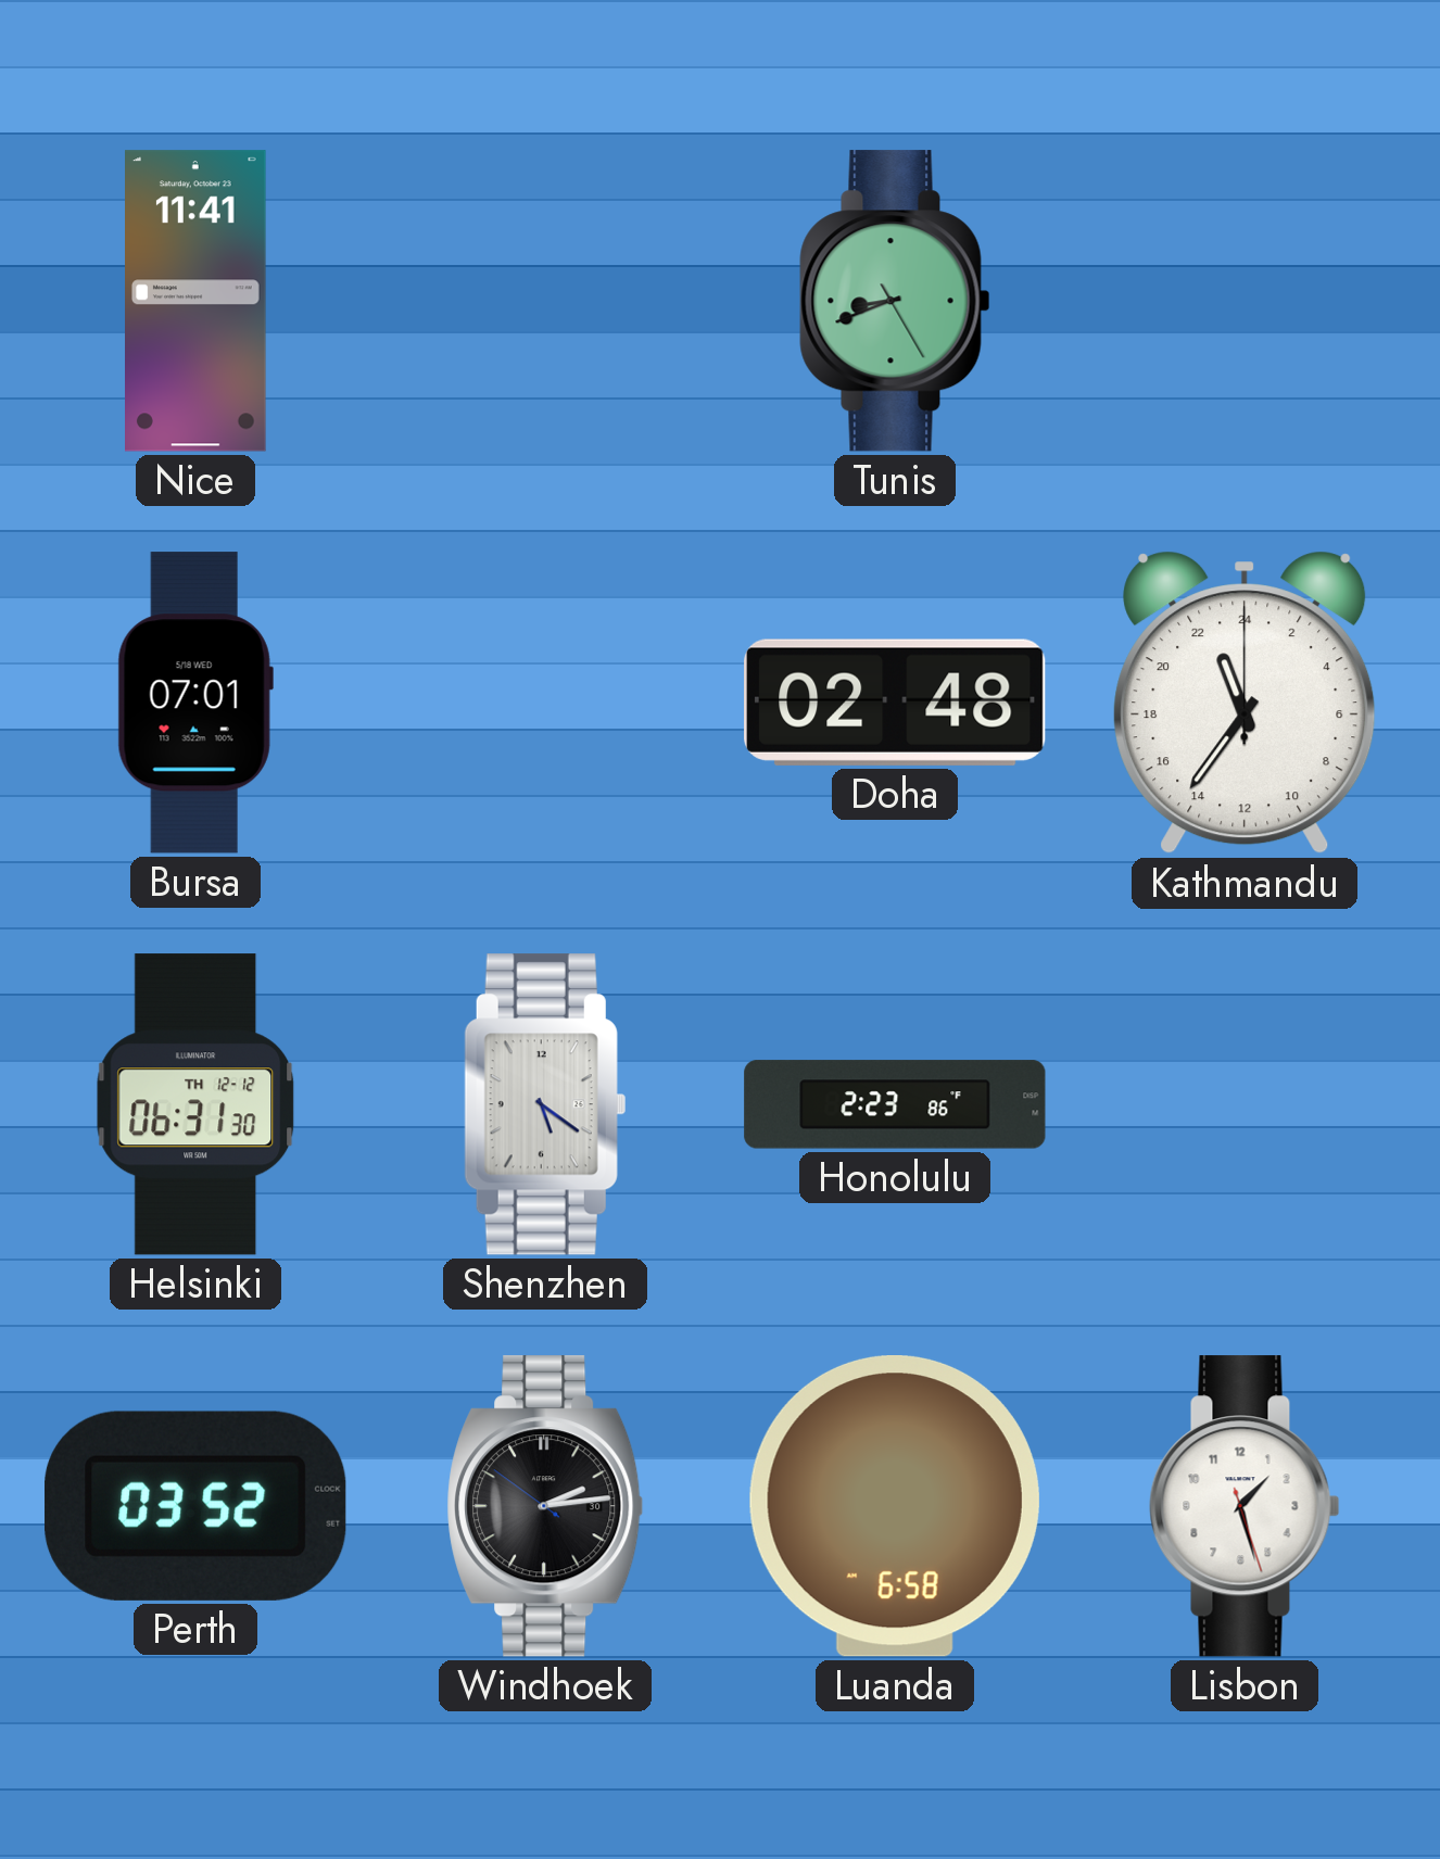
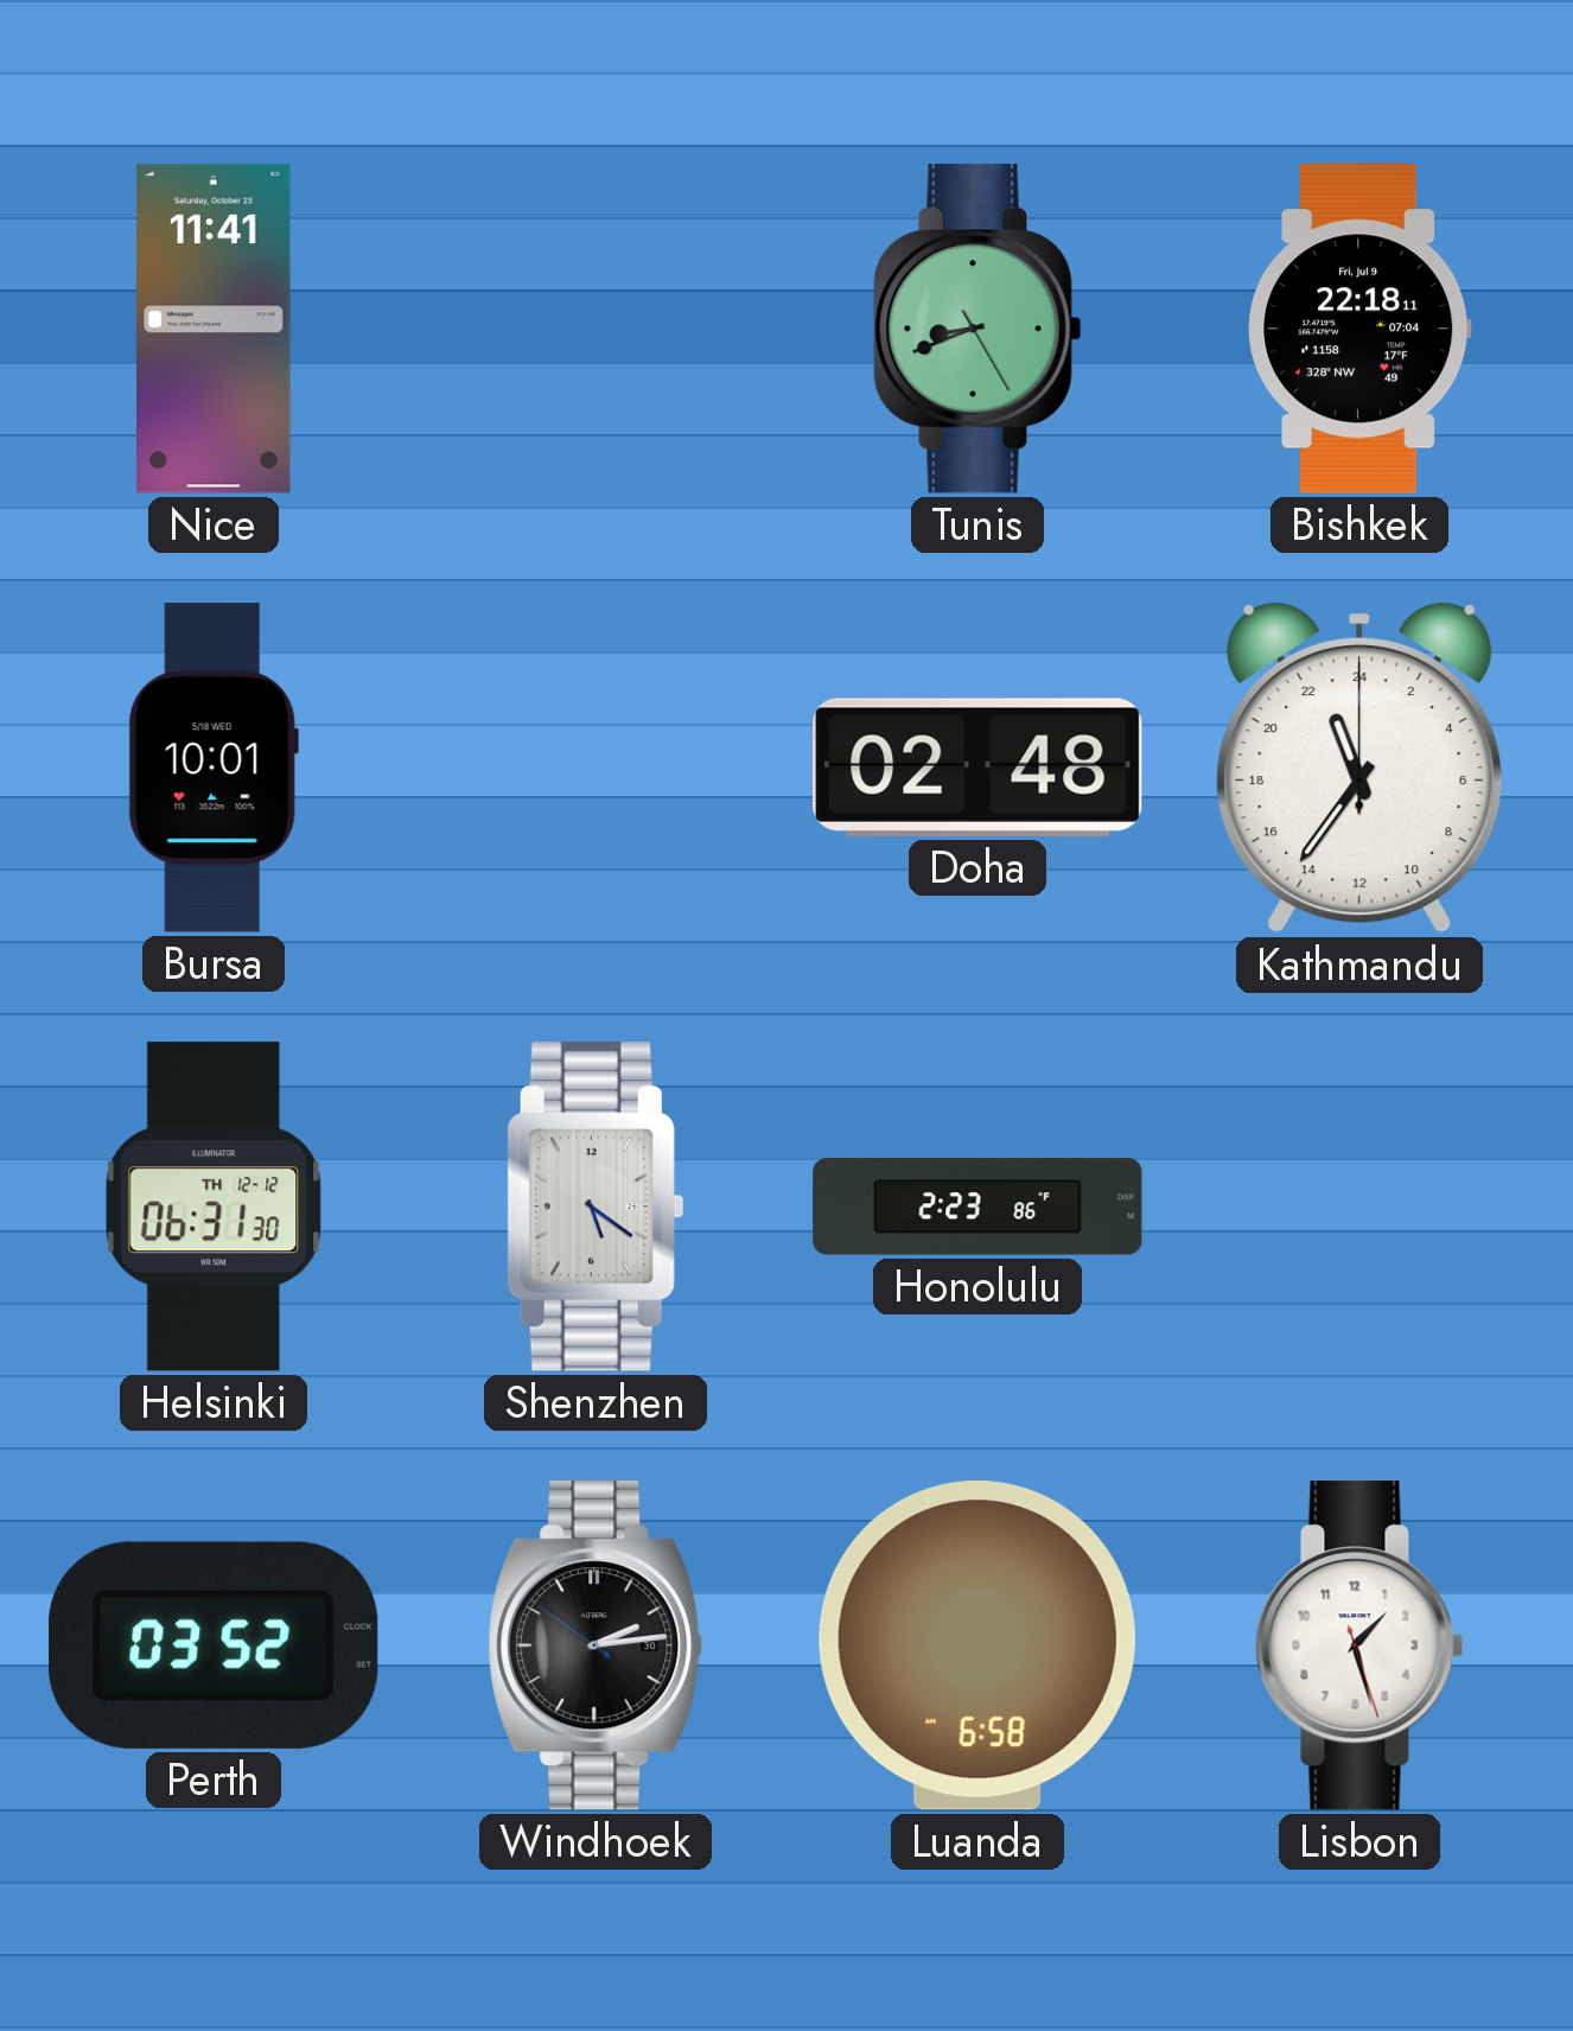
Bishkek: none -> 22:18 (1359, 329)
Bursa: 07:01 -> 10:01 (214, 768)
